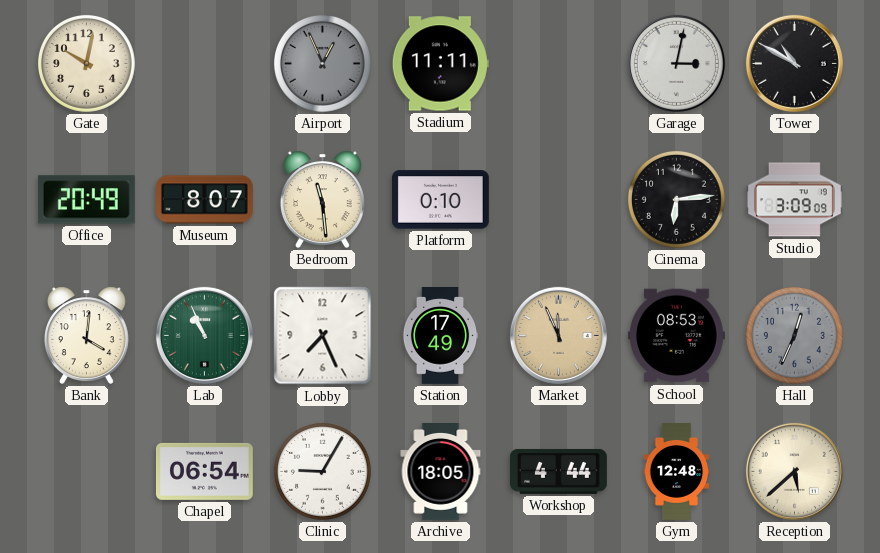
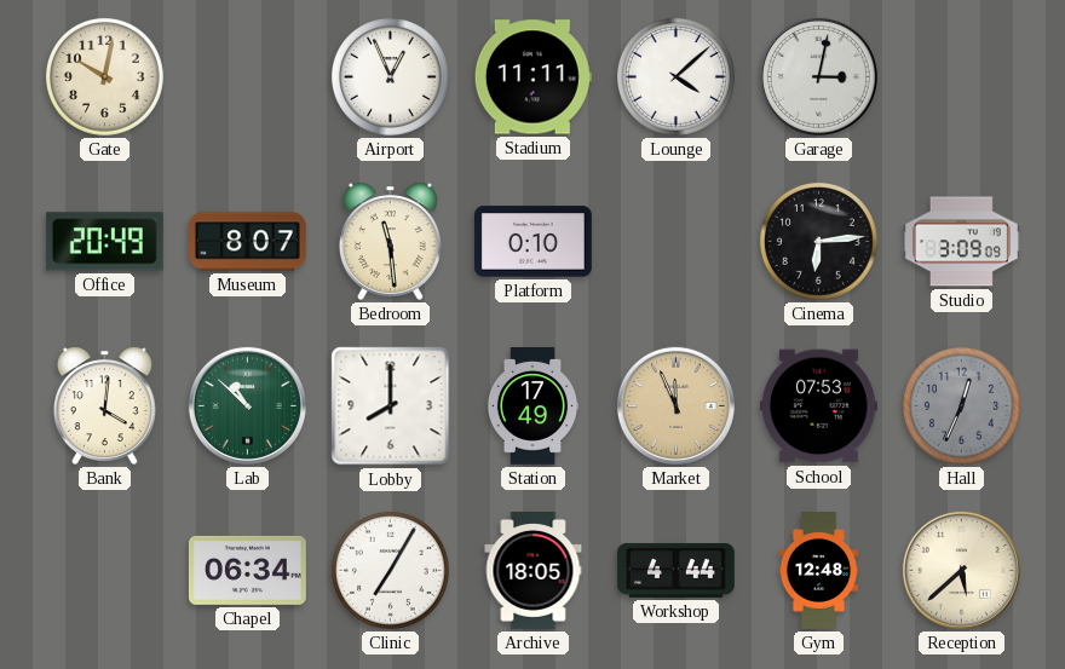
Airport dial: grey -> white (390, 76)
Lounge: none -> 4:08 (675, 76)
Tower: 10:50 -> none (794, 63)
Lab: 10:56 -> 10:52 (247, 405)
Lobby: 7:26 -> 8:00 (391, 406)
School: 08:53 -> 07:53 (818, 406)
Chapel: 06:54 -> 06:34 (247, 570)
Clinic: 9:05 -> 7:05 (390, 570)
